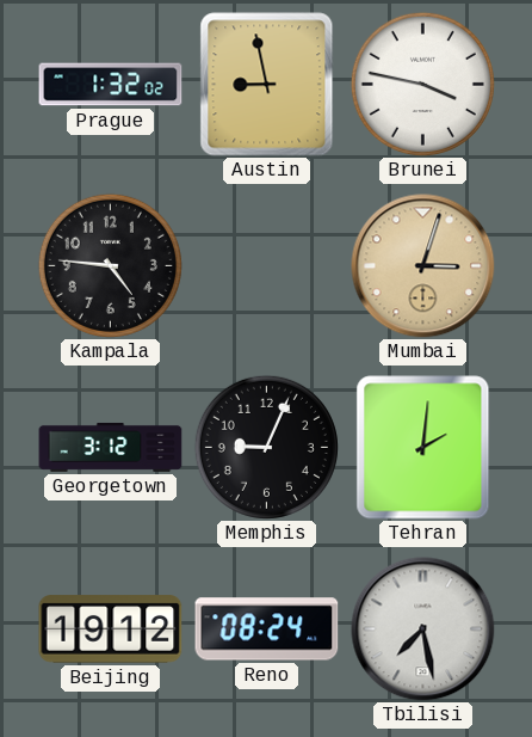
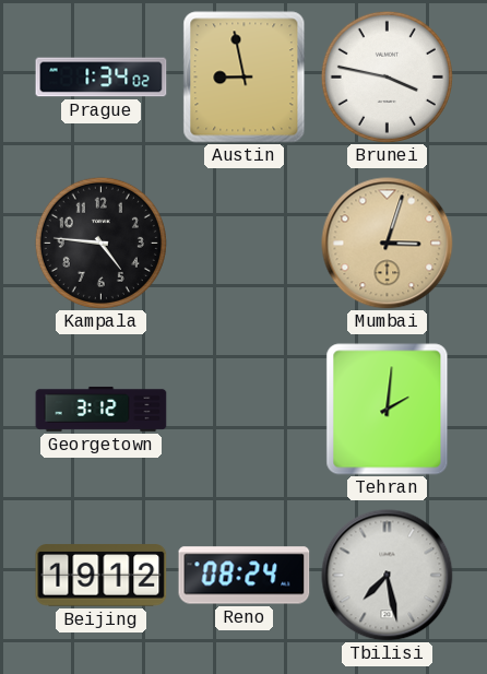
Prague: 1:32 -> 1:34 (102, 78)
Memphis: 9:04 -> none (266, 447)
